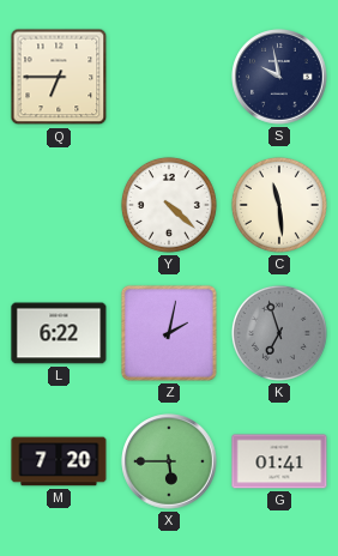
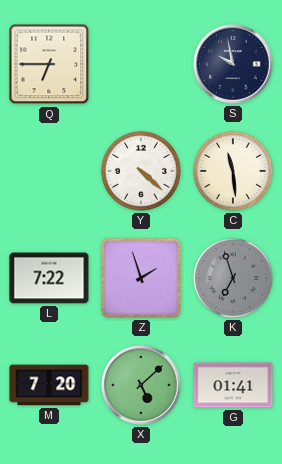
L: 6:22 -> 7:22 (49, 278)
Z: 2:02 -> 1:57 (141, 278)
X: 5:45 -> 5:08 (141, 385)
